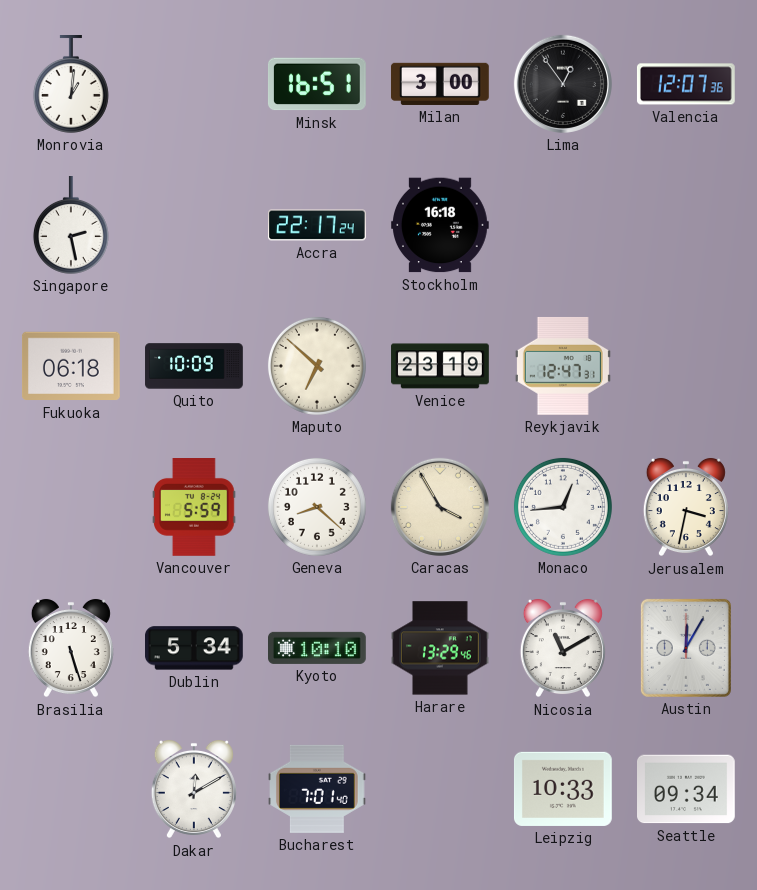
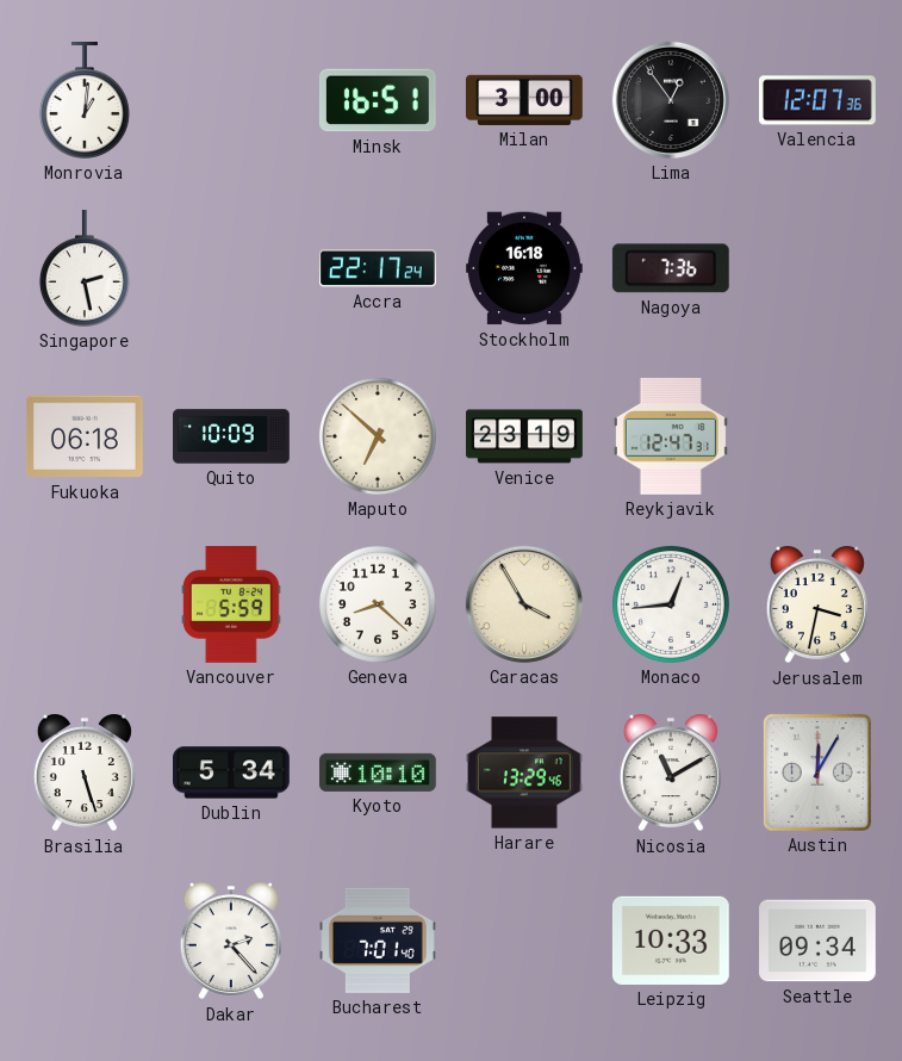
Nagoya: none -> 7:36 (671, 268)
Dakar: 12:10 -> 2:23 (231, 941)
